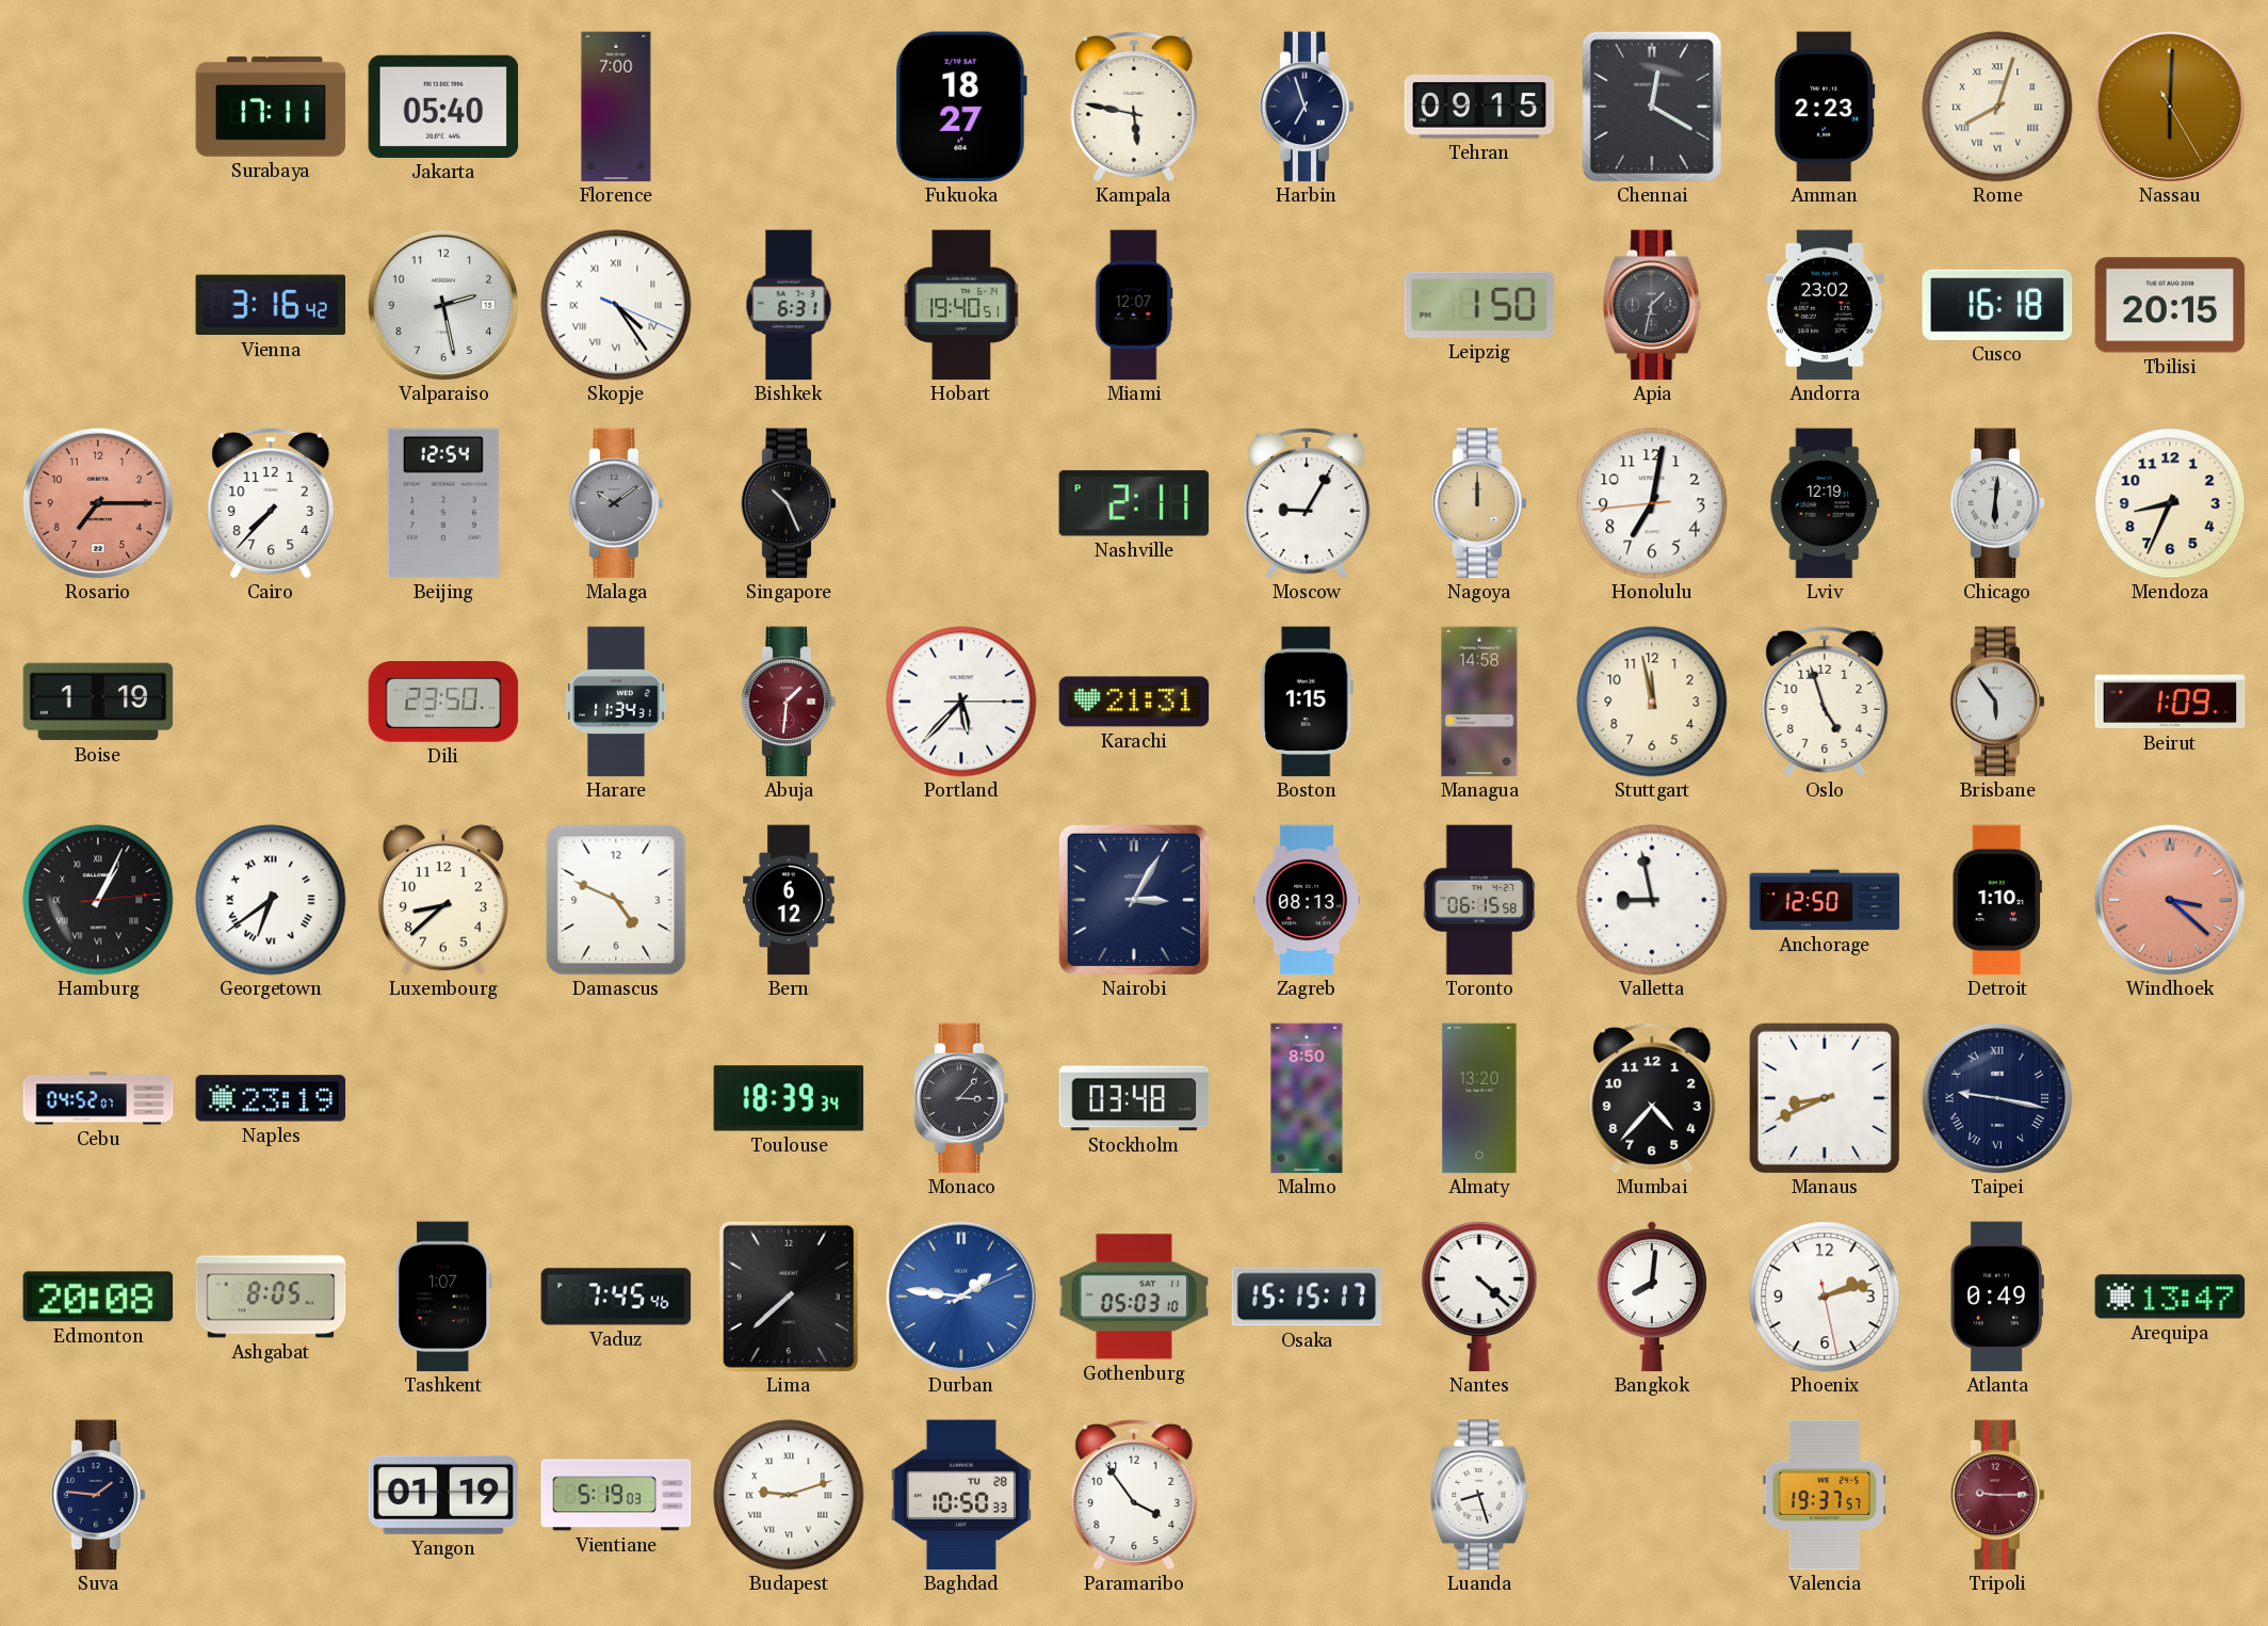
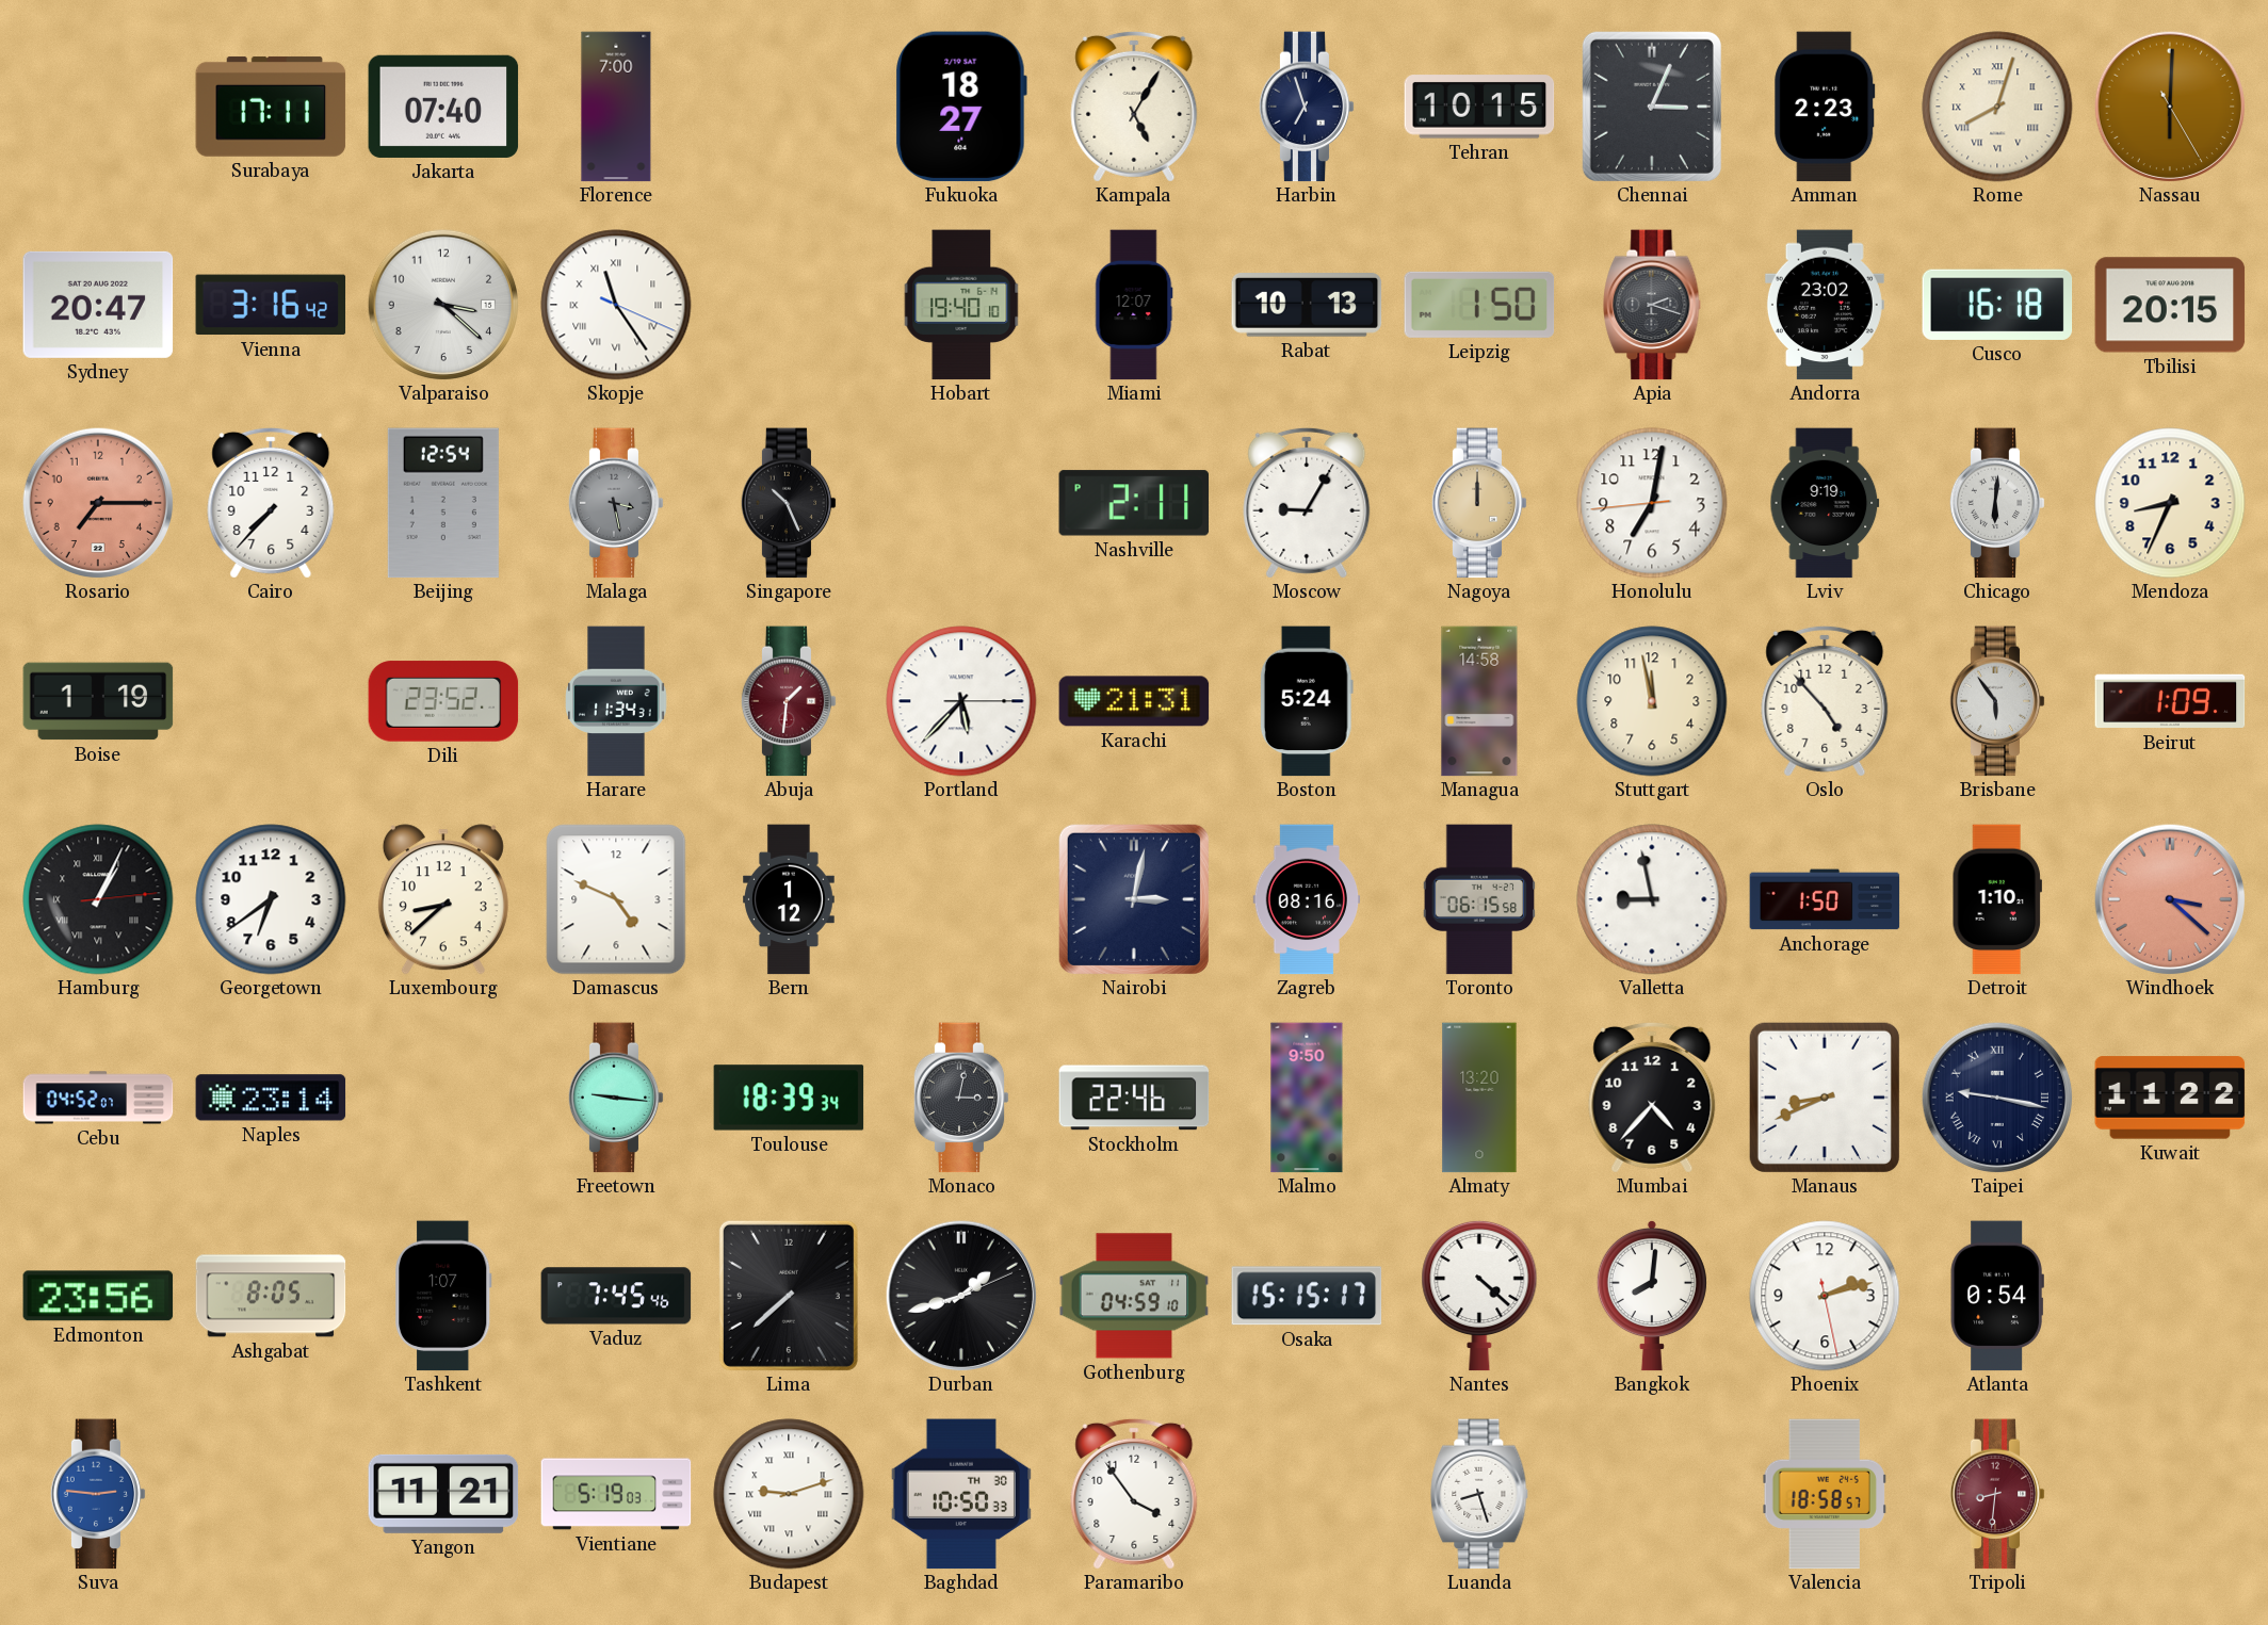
Jakarta: 05:40 -> 07:40 (443, 107)
Kampala: 5:47 -> 5:05 (1134, 107)
Tehran: 09:15 -> 10:15 (1479, 107)
Chennai: 12:20 -> 3:04 (1652, 107)
Sydney: none -> 20:47 (98, 305)
Valparaiso: 2:28 -> 3:22 (443, 305)
Skopje: 4:24 -> 11:24 (616, 305)
Bishkek: 6:31 -> none (789, 305)
Hobart: 19:40:51 -> 19:40:10 (961, 305)
Rabat: none -> 10:13 (1307, 306)
Apia: 1:32 -> 2:18 (1652, 305)
Malaga: 10:09 -> 3:28 (616, 503)
Lviv: 12:19 -> 9:19 (1825, 503)
Dili: 23:50 -> 23:52 (443, 701)
Boston: 1:15 -> 5:24 (1307, 701)
Oslo: 4:57 -> 4:53 (1825, 701)
Georgetown numerals: Roman -> Arabic (271, 899)
Bern: 6:12 -> 1:12 (790, 899)
Nairobi: 3:05 -> 3:02 (1134, 899)
Zagreb: 08:13 -> 08:16 (1307, 899)
Anchorage: 12:50 -> 1:50 (1825, 899)
Naples: 23:19 -> 23:14 (271, 1098)
Freetown: none -> 9:16 (616, 1098)
Monaco: 3:07 -> 3:02 (961, 1098)
Stockholm: 03:48 -> 22:46 (1134, 1098)
Malmo: 8:50 -> 9:50 (1307, 1098)
Kuwait: none -> 11:22 (2170, 1098)
Edmonton: 20:08 -> 23:56 (98, 1296)
Durban: 1:46 -> 1:42 (961, 1296)
Durban dial: blue -> black (961, 1296)
Gothenburg: 05:03 -> 04:59 (1134, 1296)
Atlanta: 0:49 -> 0:54 (1997, 1296)
Arequipa: 13:47 -> none (2170, 1297)
Suva: 1:46 -> 2:46 (98, 1494)
Suva dial: navy -> blue (98, 1494)
Yangon: 01:19 -> 11:21 (443, 1494)
Baghdad date: TU 28 -> TH 30 (961, 1494)
Valencia: 19:37 -> 18:58 (1825, 1494)
Tripoli: 9:15 -> 8:31 (1997, 1494)
